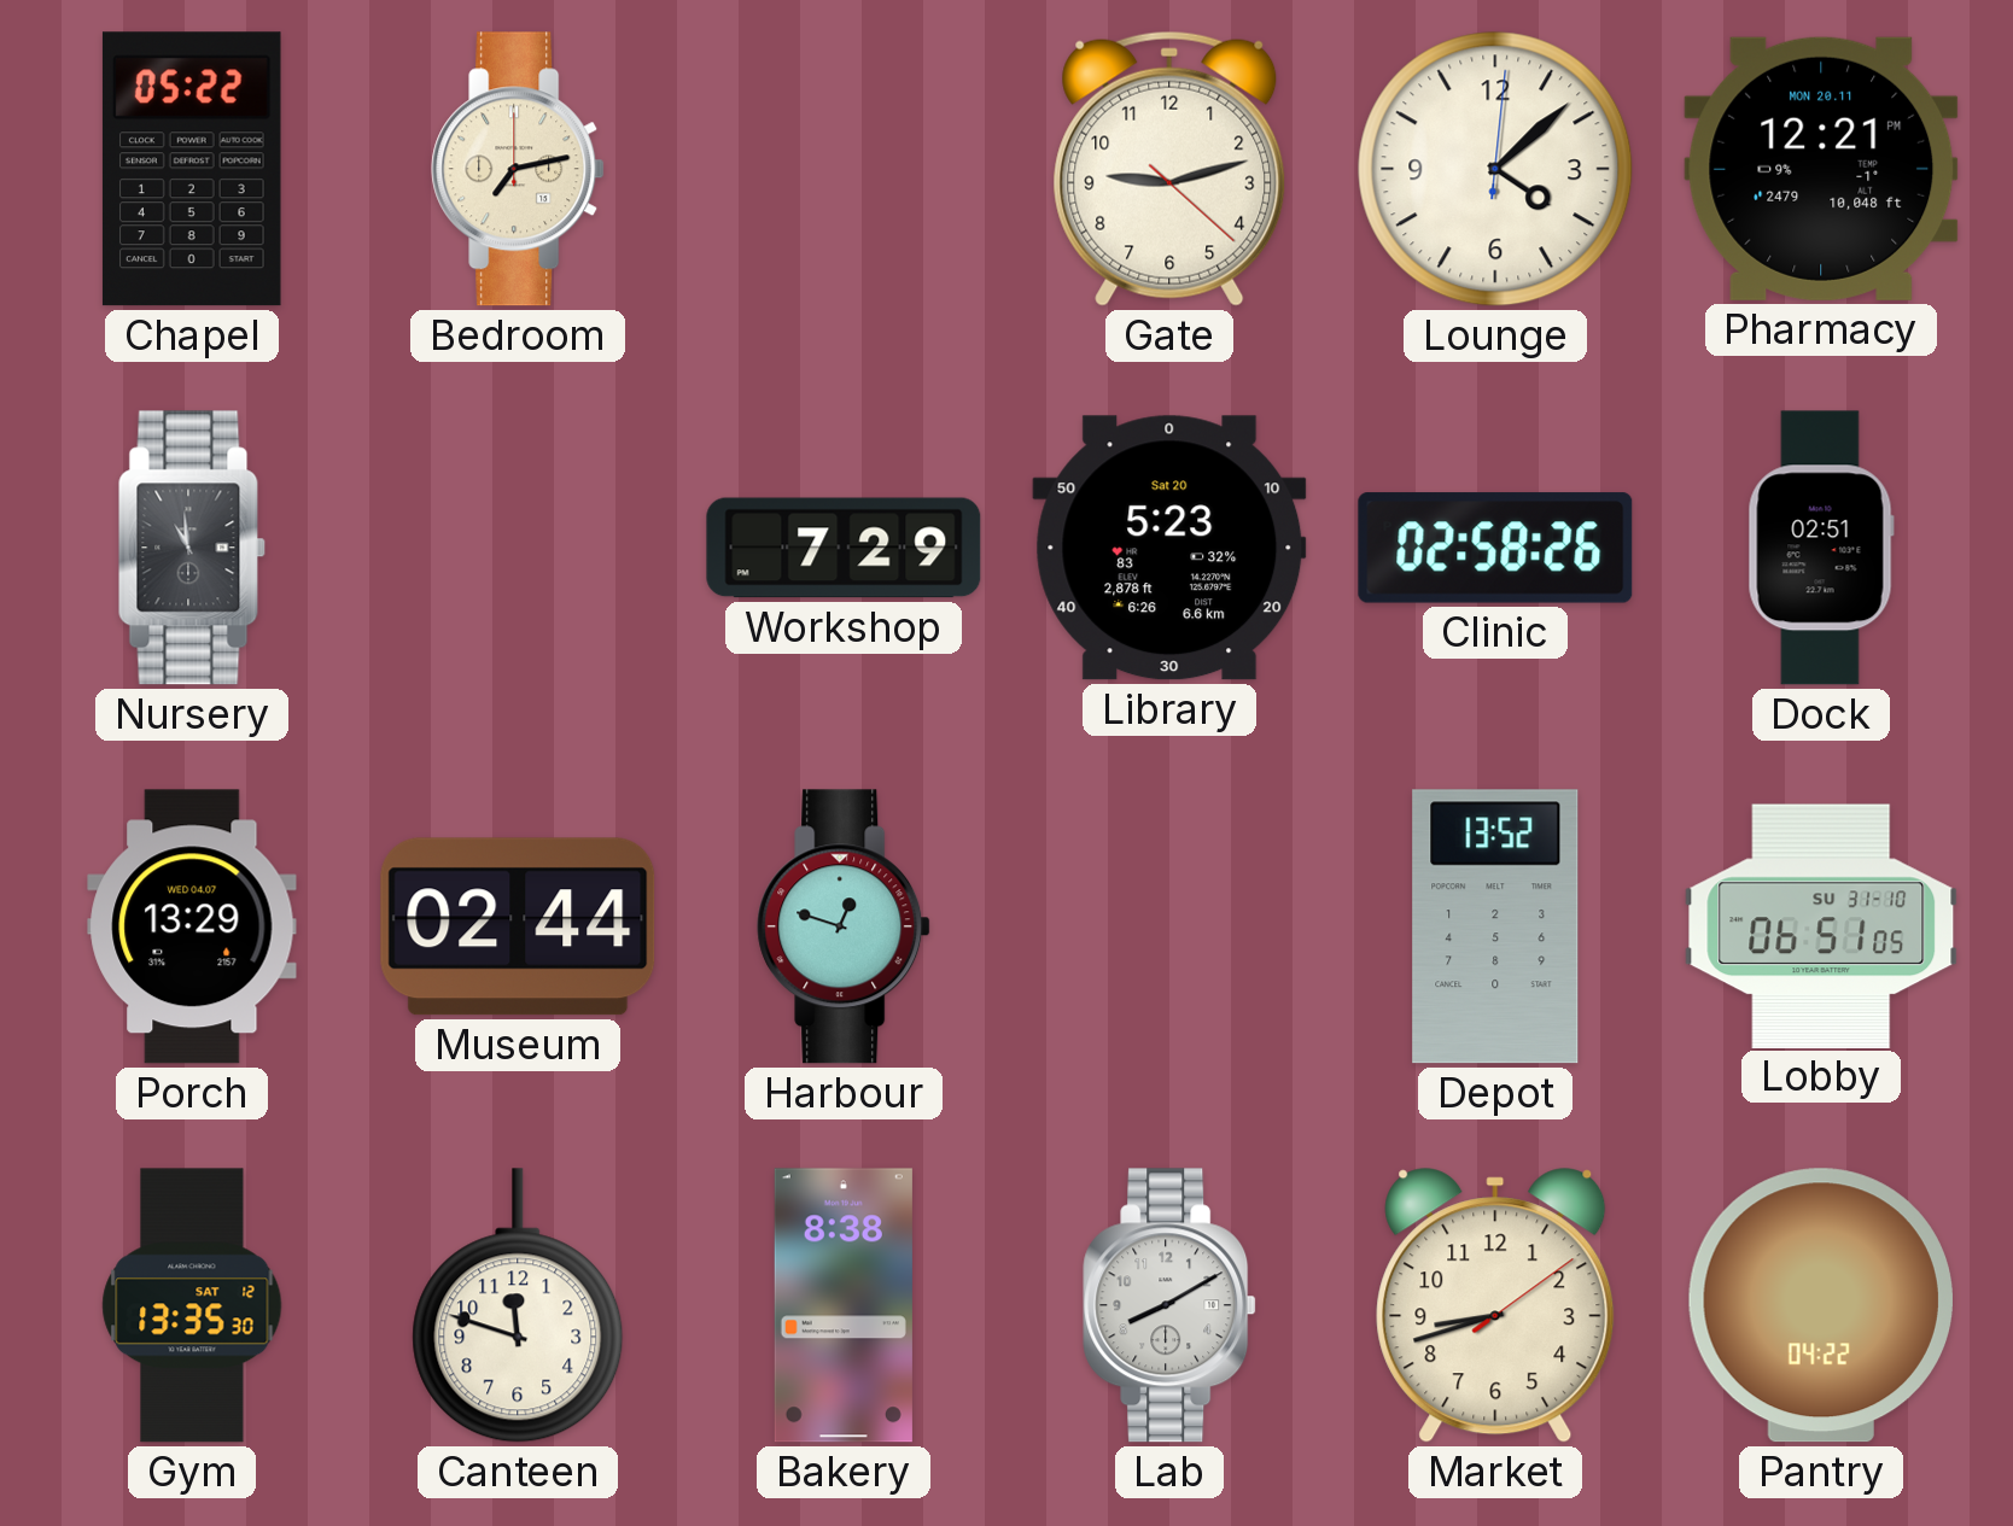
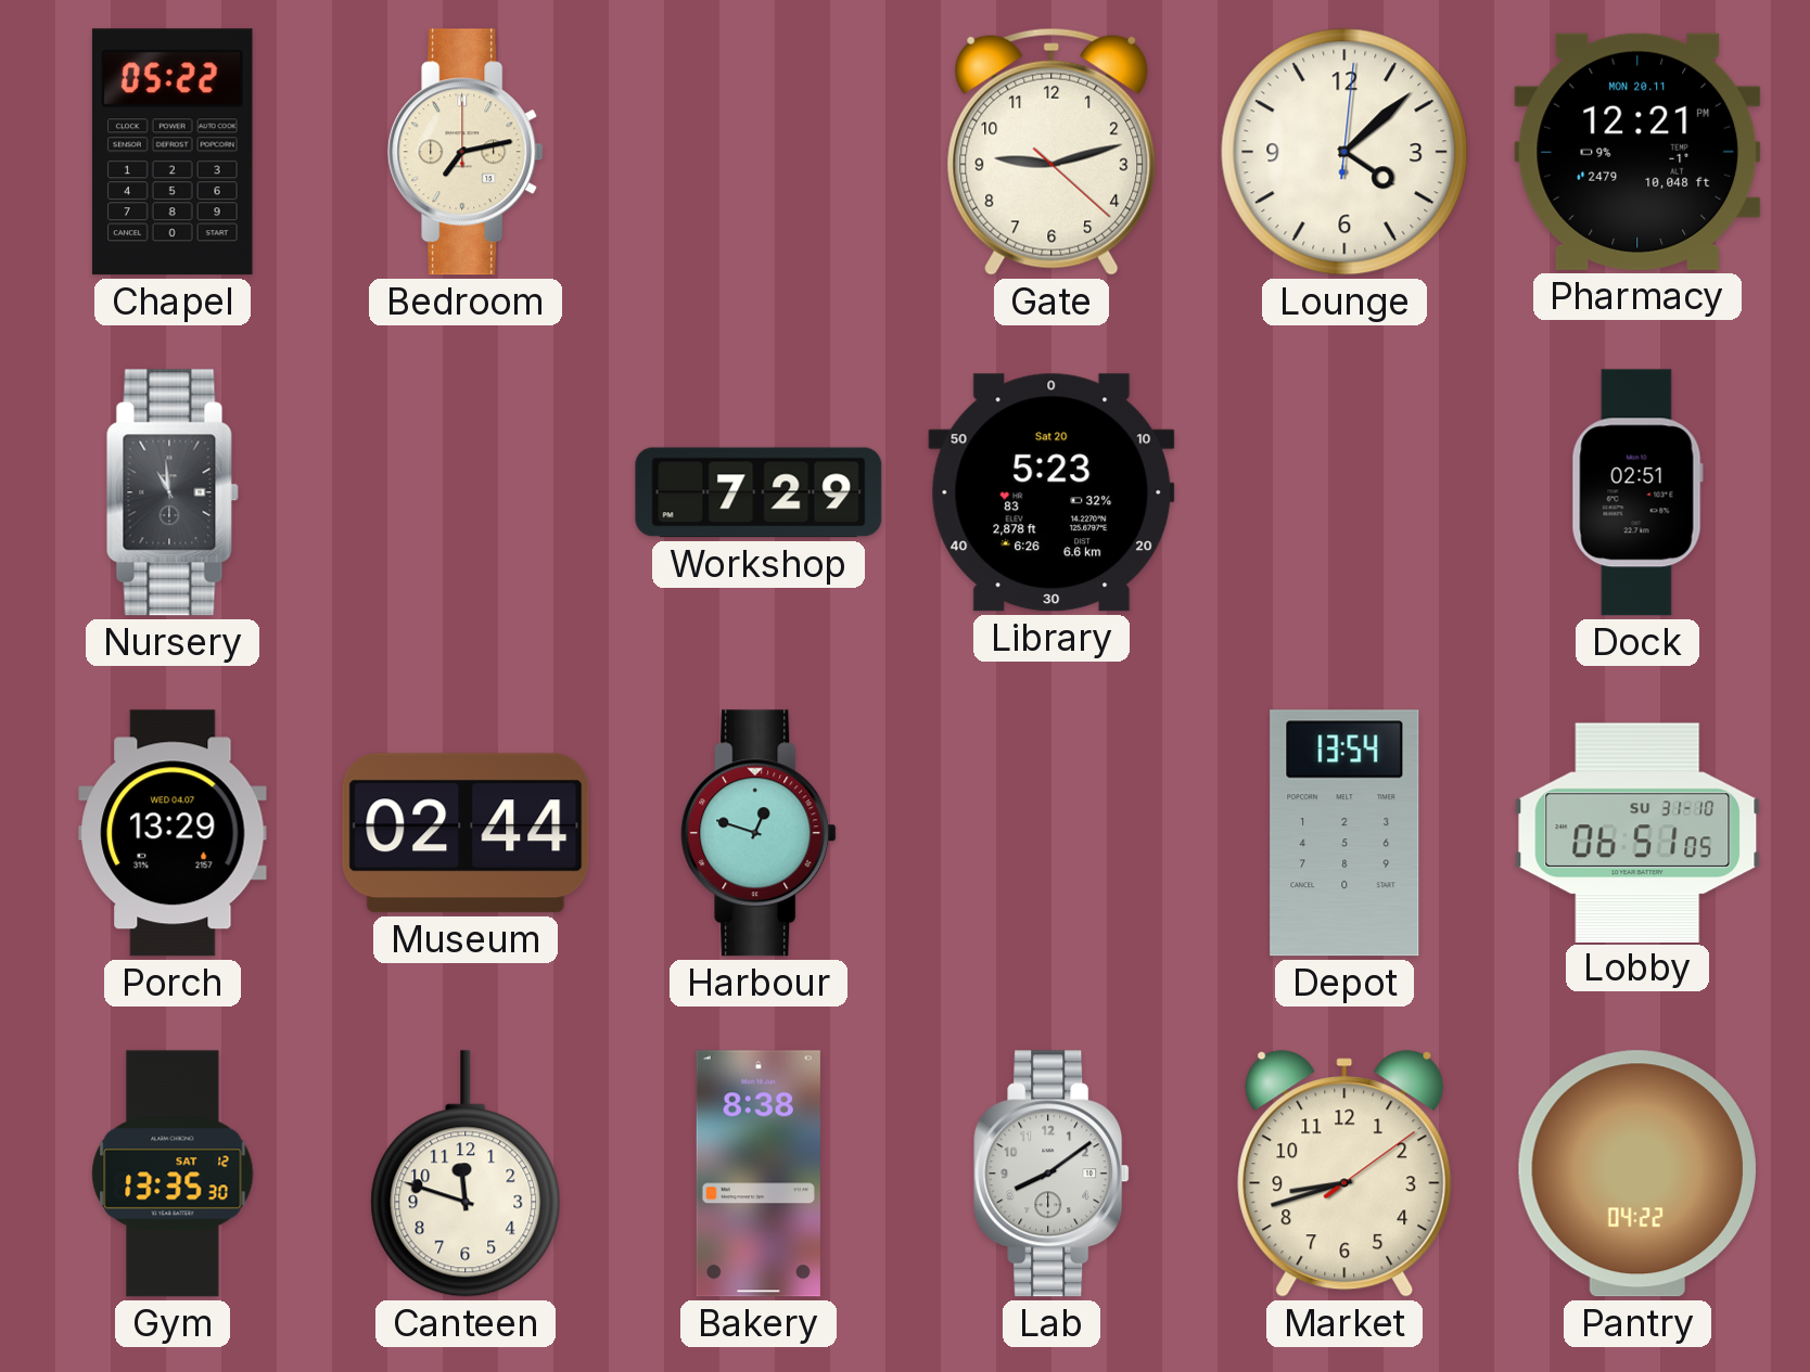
Clinic: 02:58 -> none (1495, 548)
Depot: 13:52 -> 13:54 (1344, 833)
Lab: 8:10 -> 8:09 (1051, 1174)
